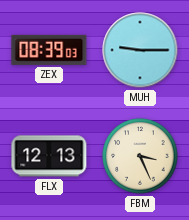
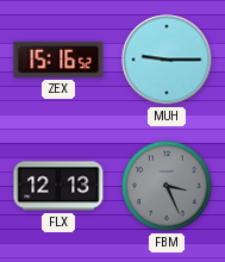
ZEX: 08:39 -> 15:16 (58, 60)
FBM dial: cream -> grey (167, 186)
